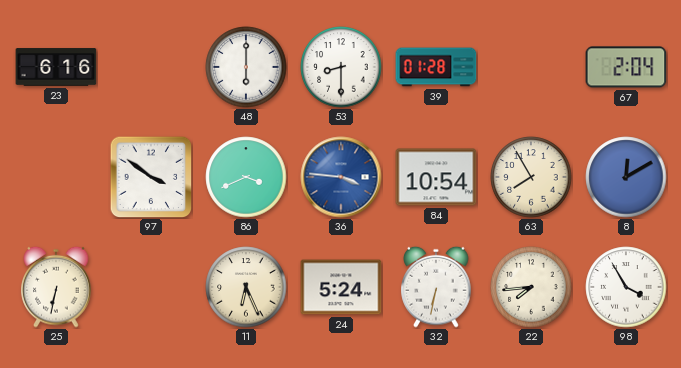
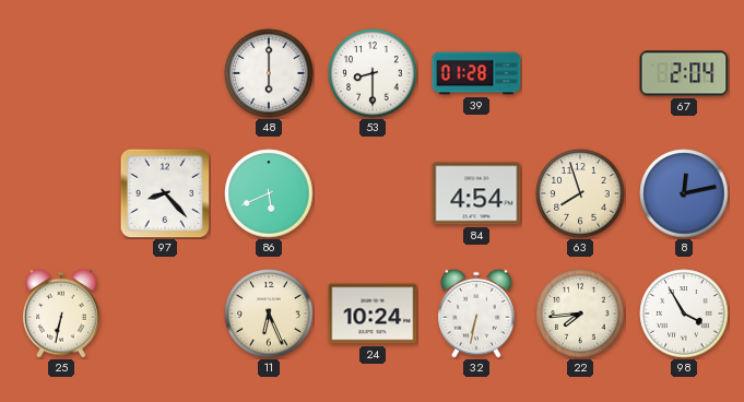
23: 6:16 -> none (56, 67)
97: 3:51 -> 8:23 (165, 193)
86: 3:41 -> 5:41 (269, 193)
36: 3:46 -> none (341, 177)
84: 10:54 -> 4:54 (476, 193)
63: 7:55 -> 7:57 (580, 193)
8: 12:10 -> 12:13 (684, 193)
24: 5:24 -> 10:24 (373, 314)
